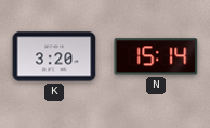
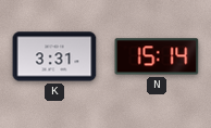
K: 3:20 -> 3:31 (54, 56)
